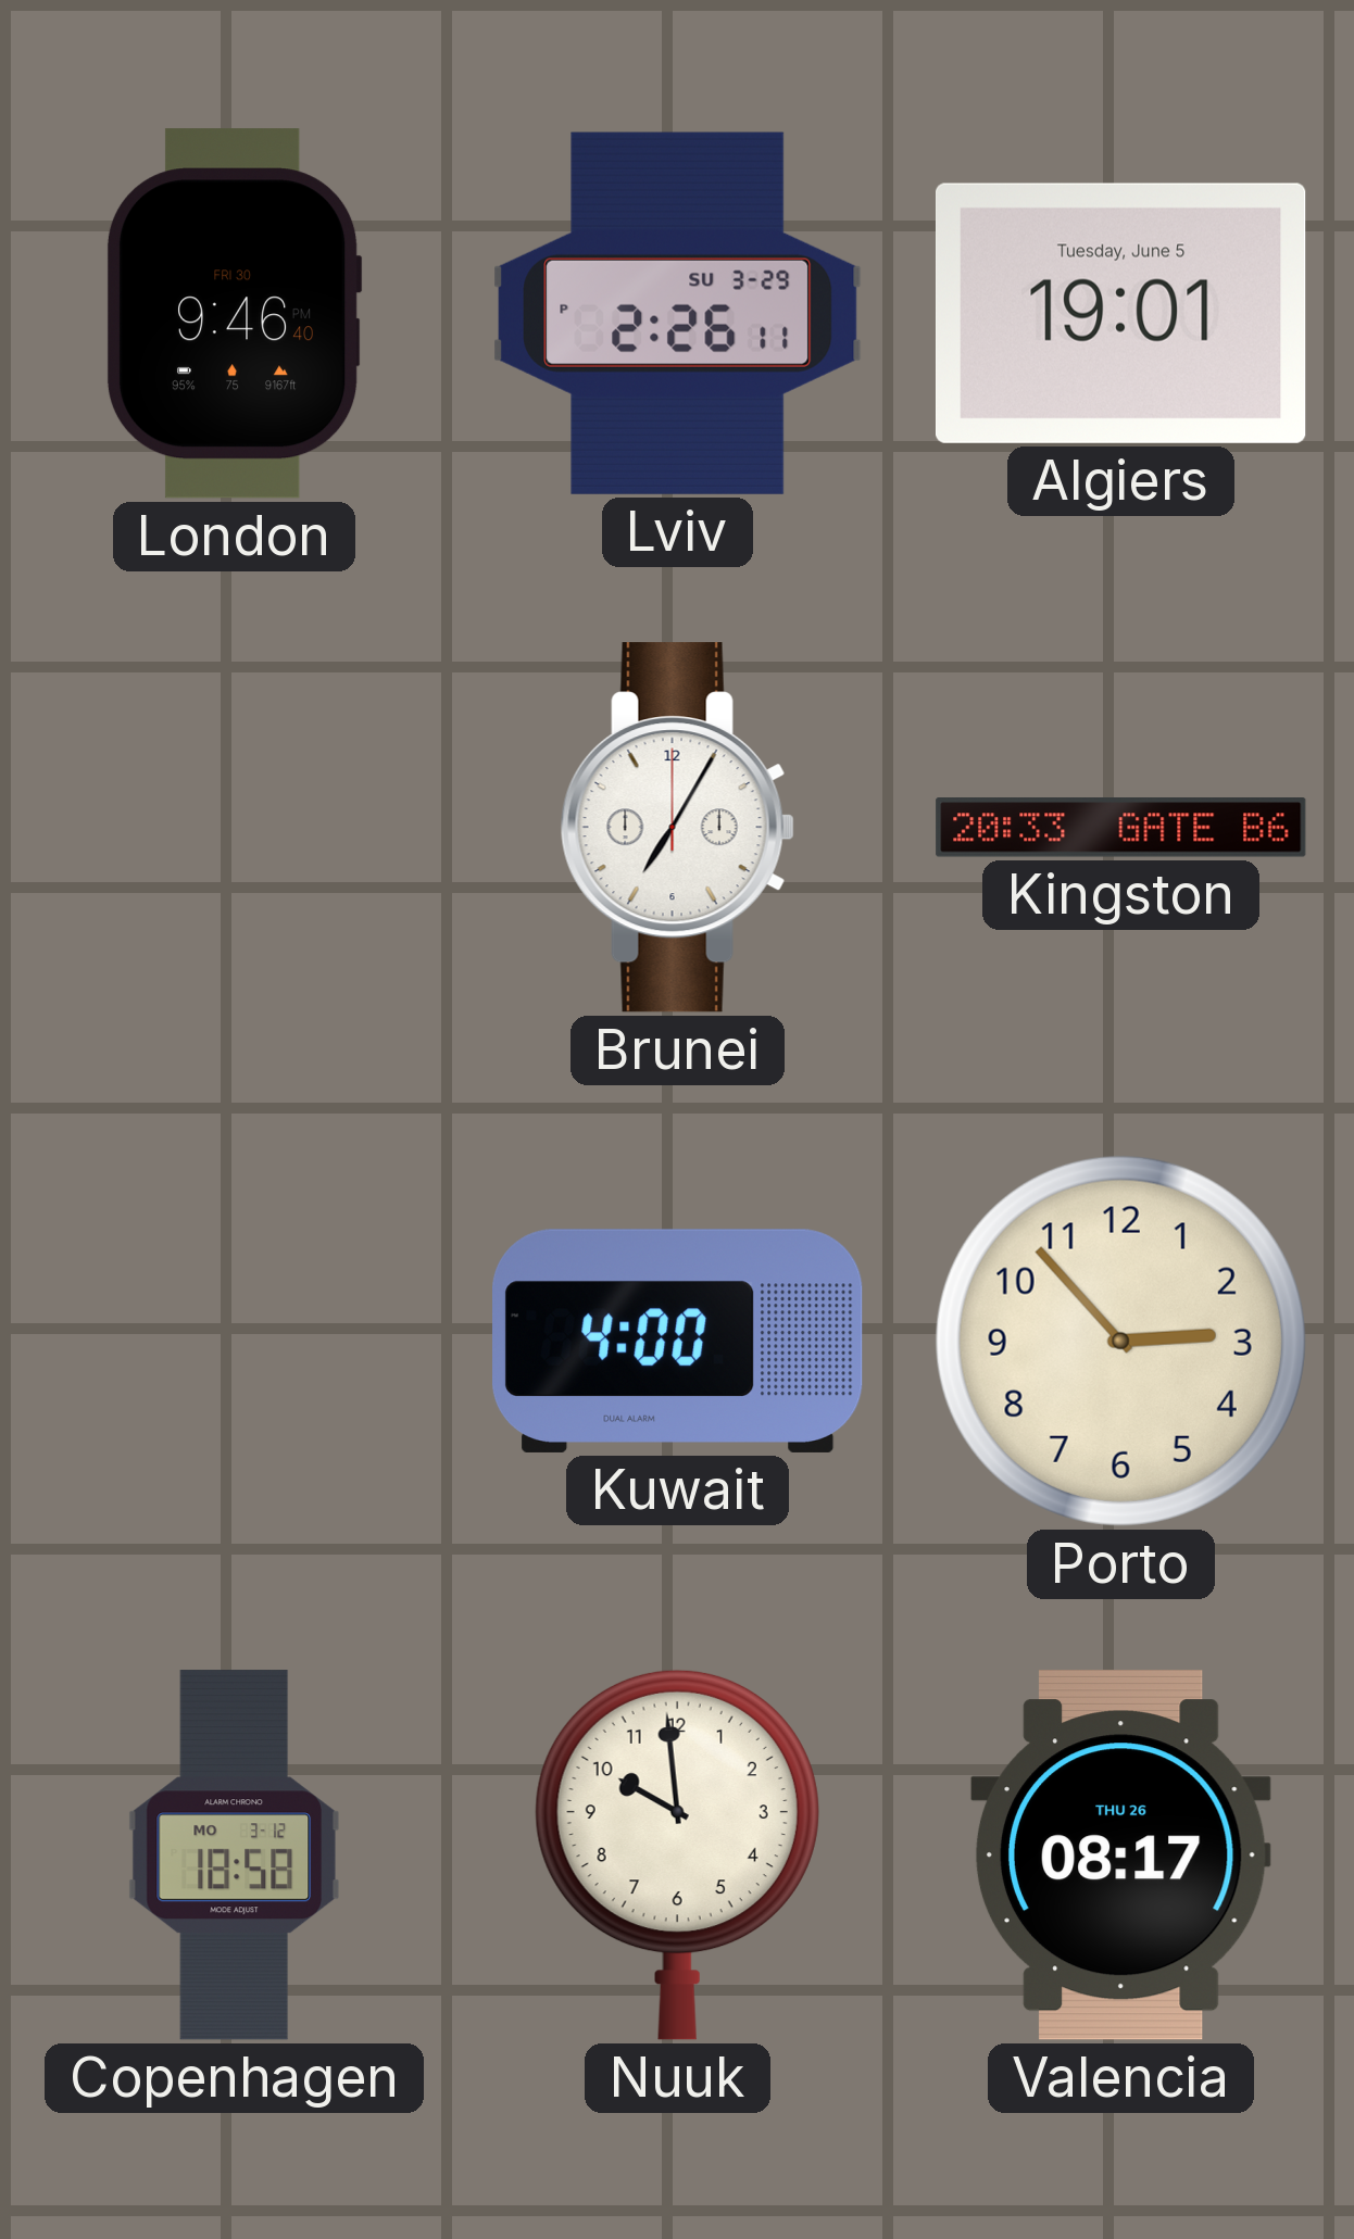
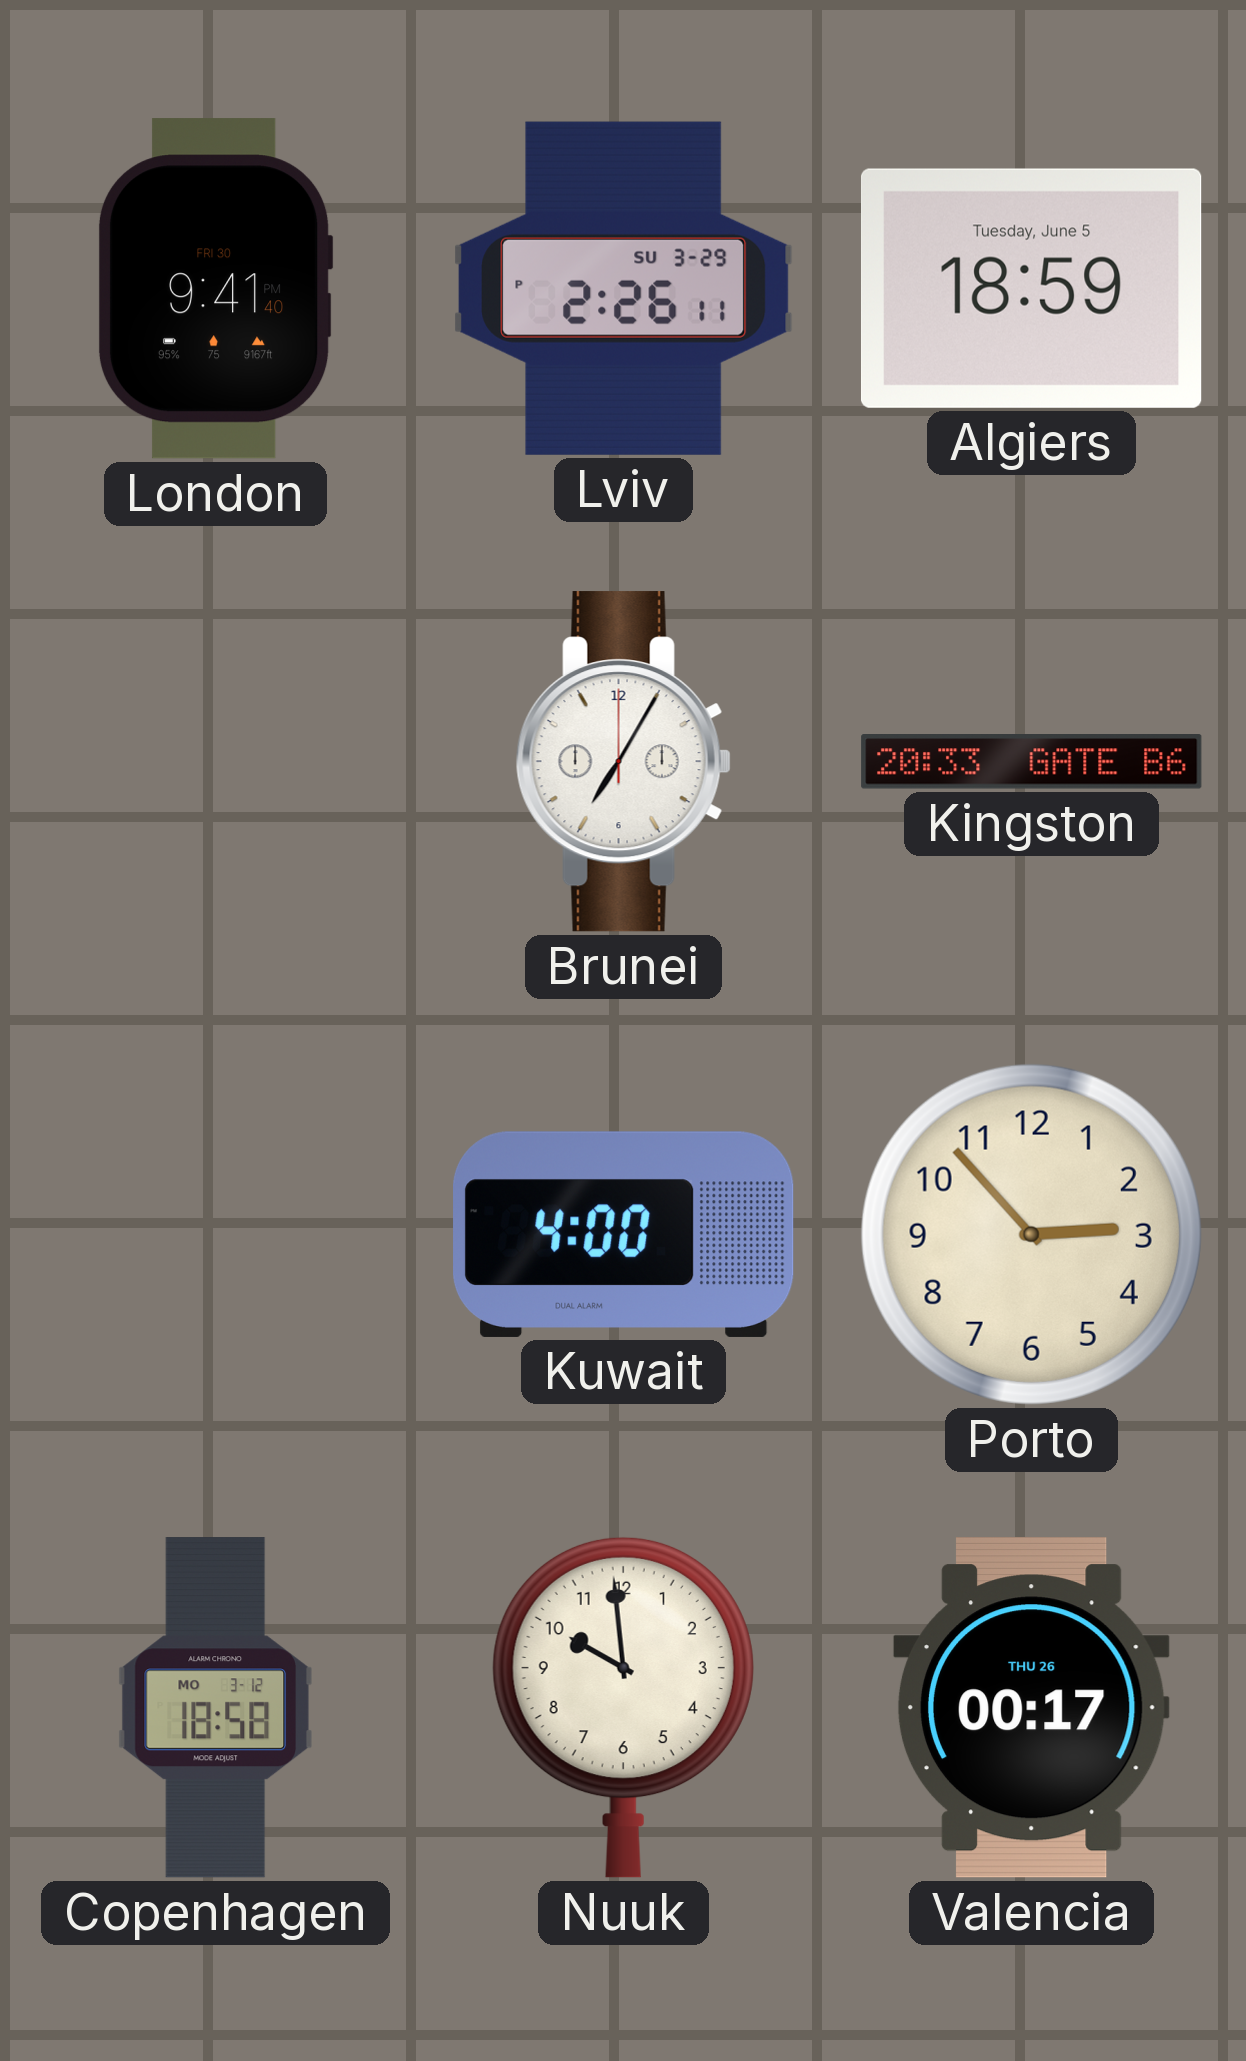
London: 9:46 -> 9:41 (215, 289)
Algiers: 19:01 -> 18:59 (1031, 288)
Valencia: 08:17 -> 00:17 (1031, 1708)
